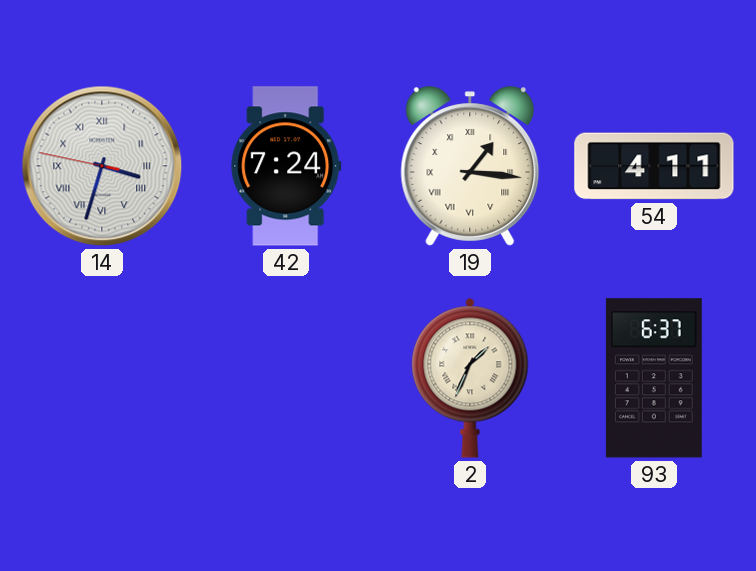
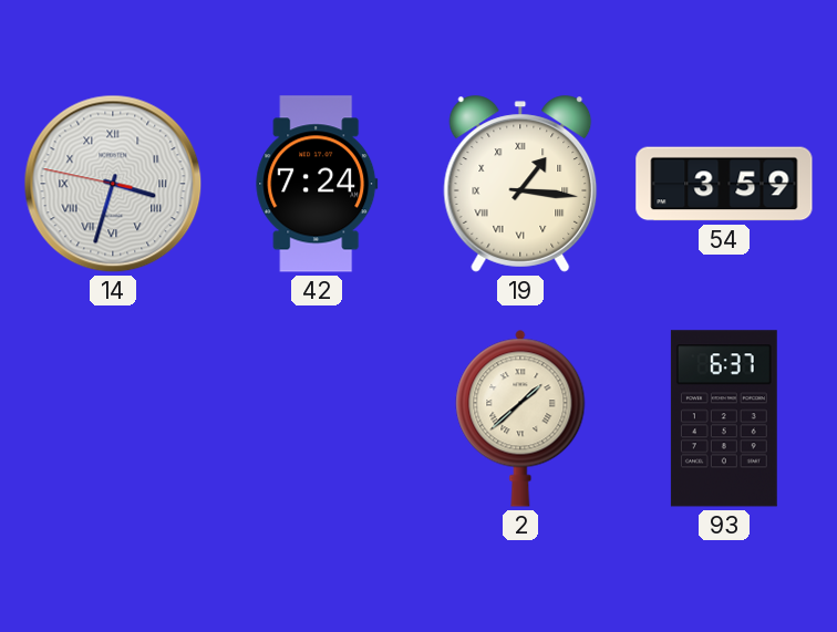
54: 4:11 -> 3:59 (724, 184)
2: 1:34 -> 1:38 (520, 418)
